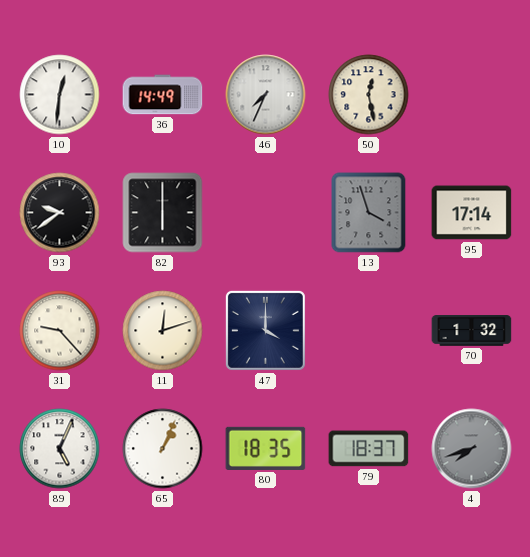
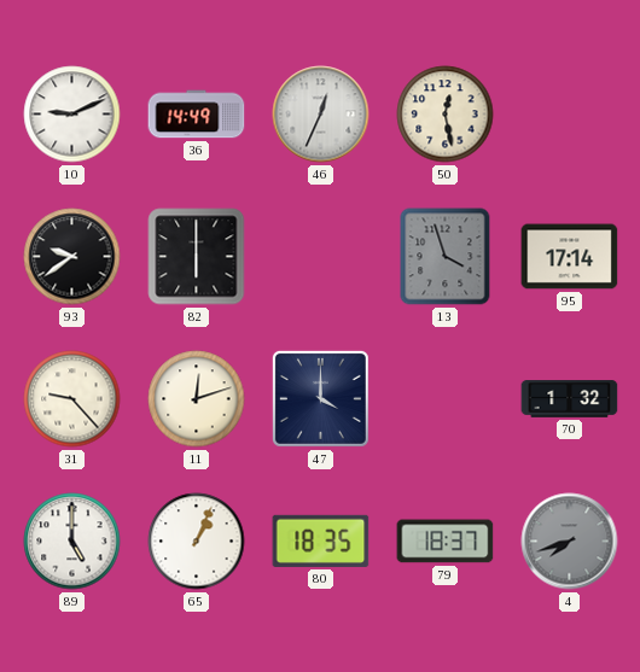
10: 12:31 -> 9:11 (72, 115)
46: 7:34 -> 12:34 (321, 115)
89: 5:04 -> 5:00 (72, 542)
